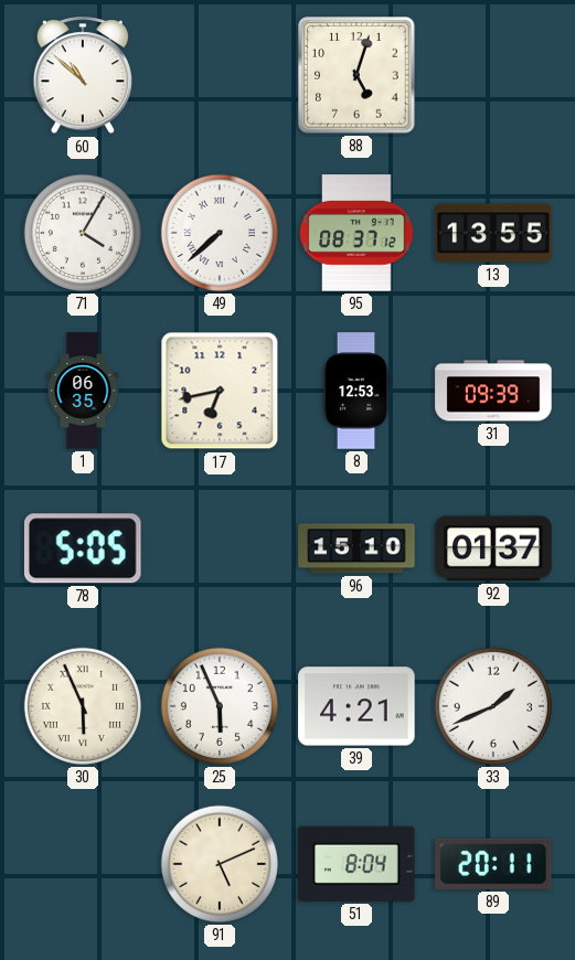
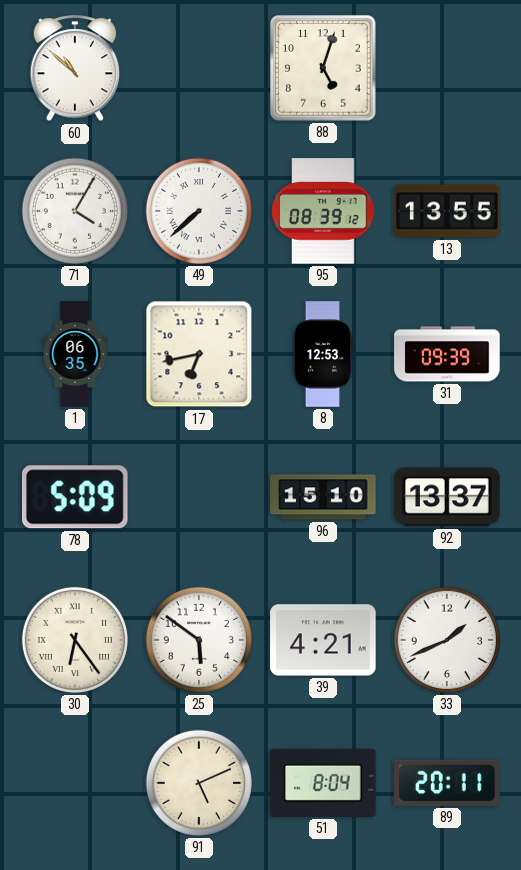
95: 08:37 -> 08:39 (323, 211)
78: 5:05 -> 5:09 (75, 497)
92: 01:37 -> 13:37 (447, 497)
30: 5:56 -> 6:24 (75, 640)
25: 5:56 -> 5:51 (199, 640)
